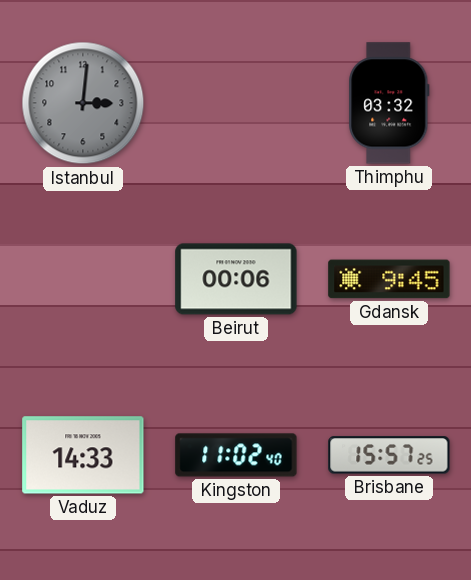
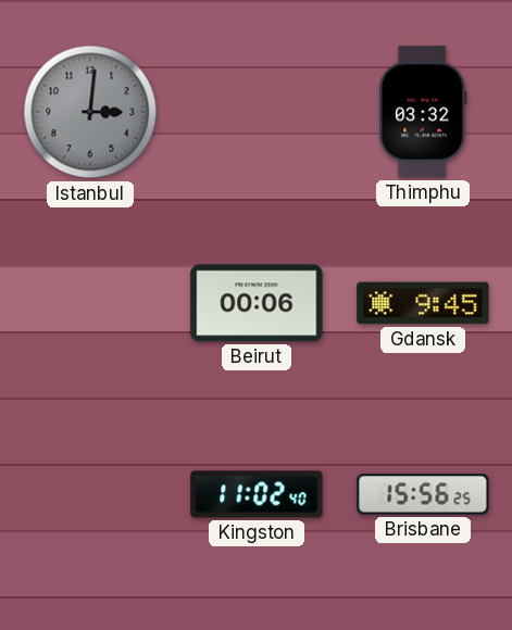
Vaduz: 14:33 -> none (83, 455)
Brisbane: 15:57 -> 15:56 (423, 494)
